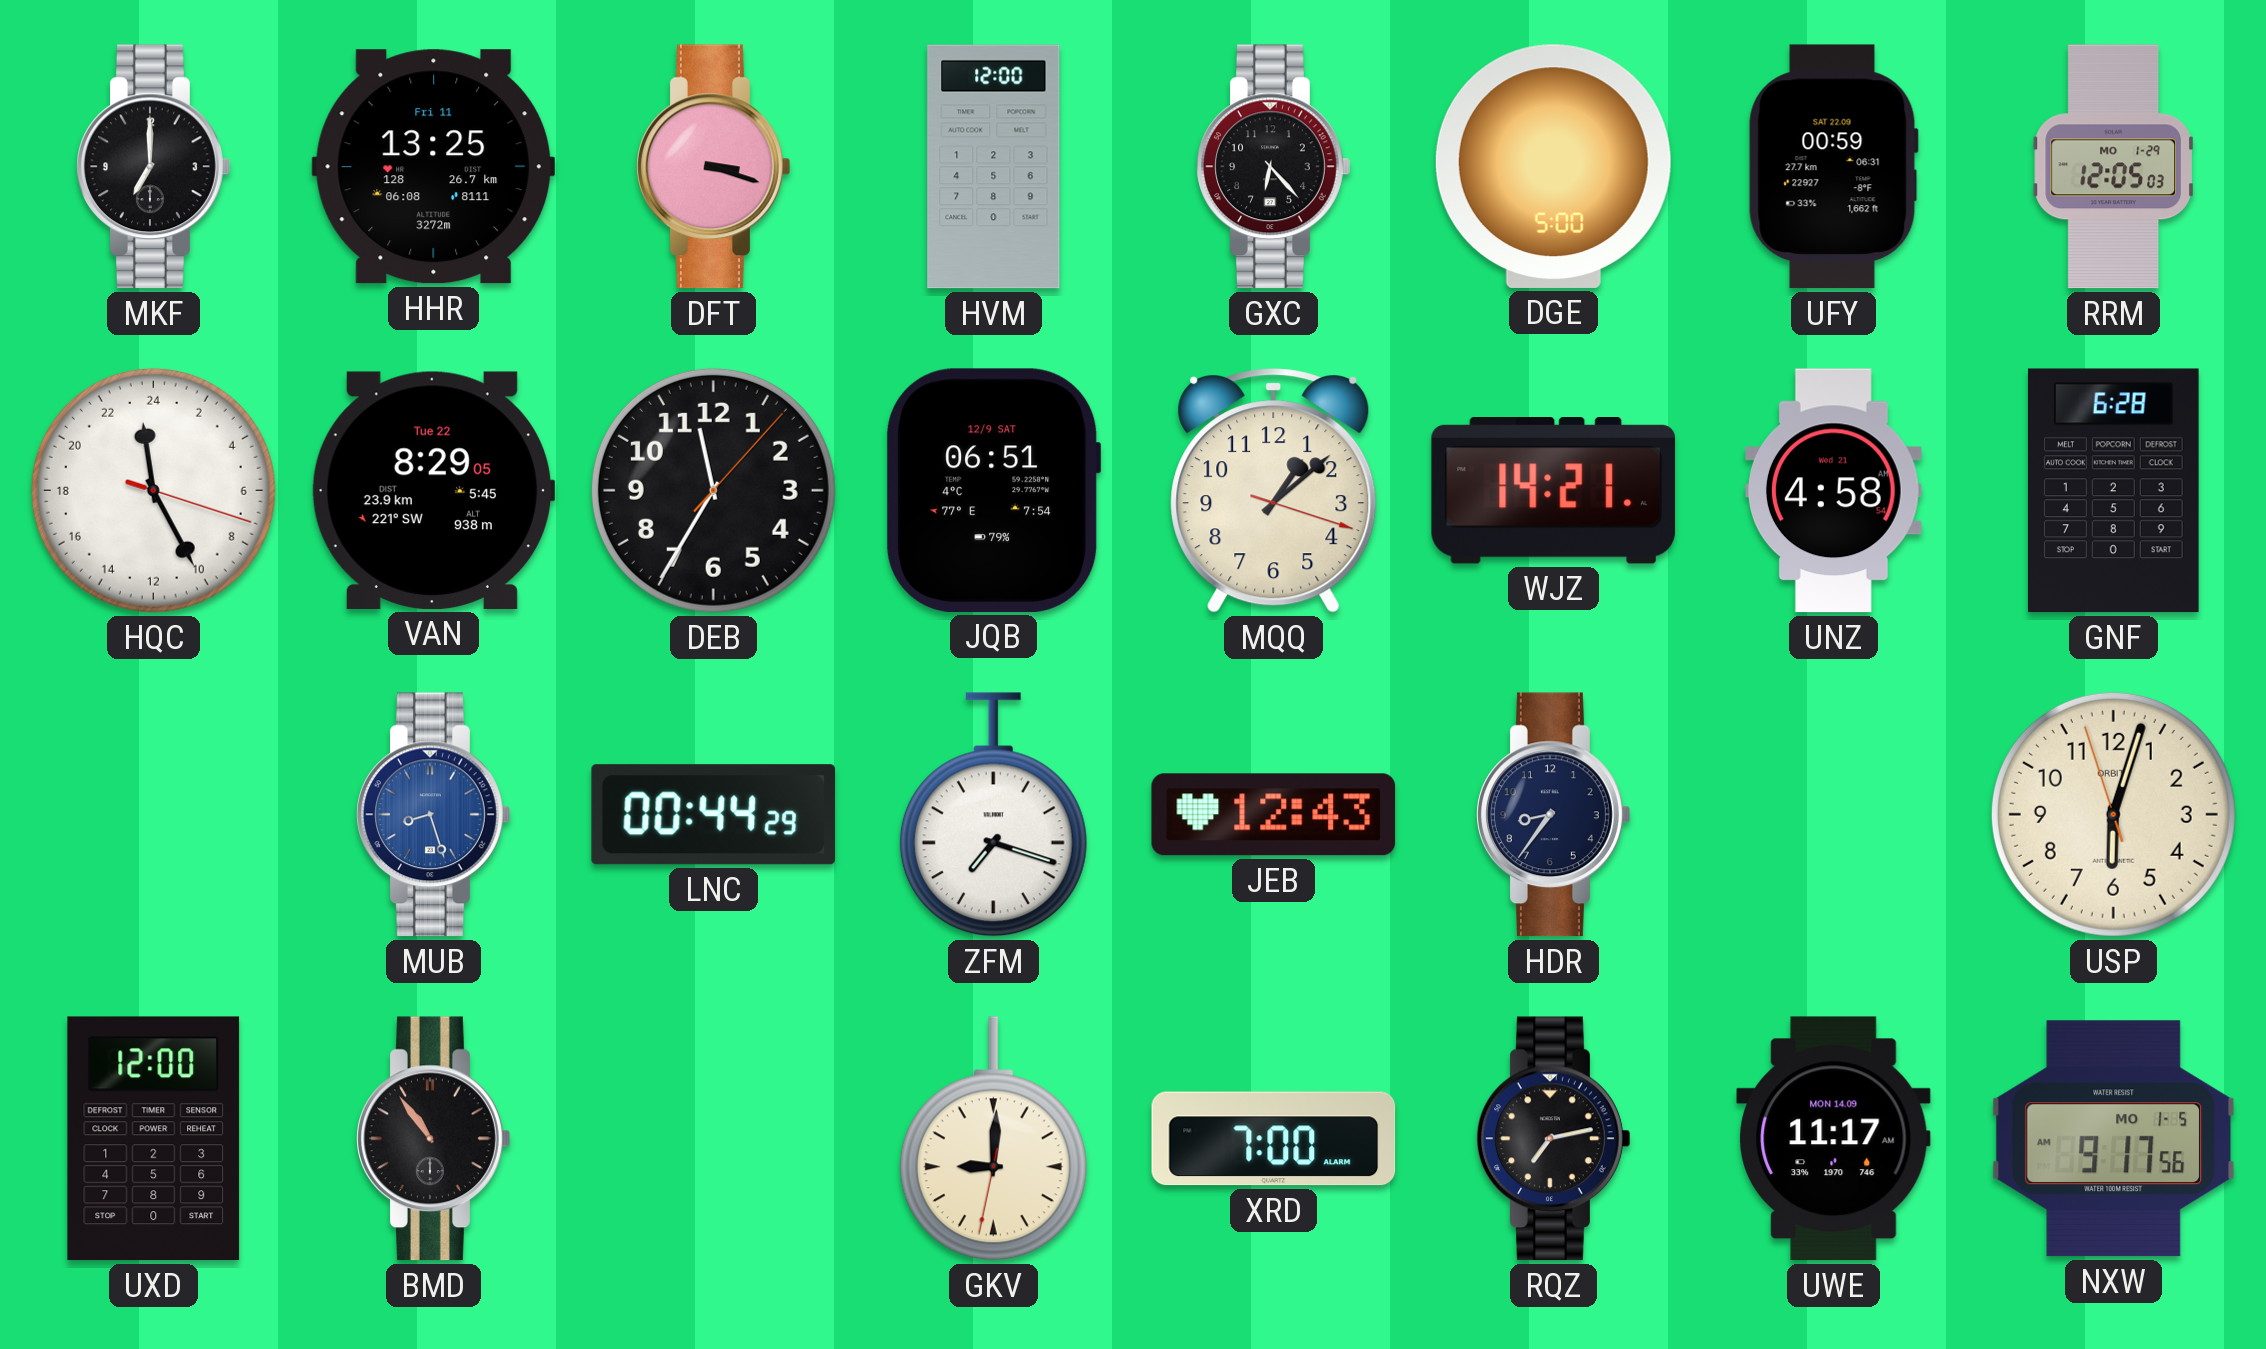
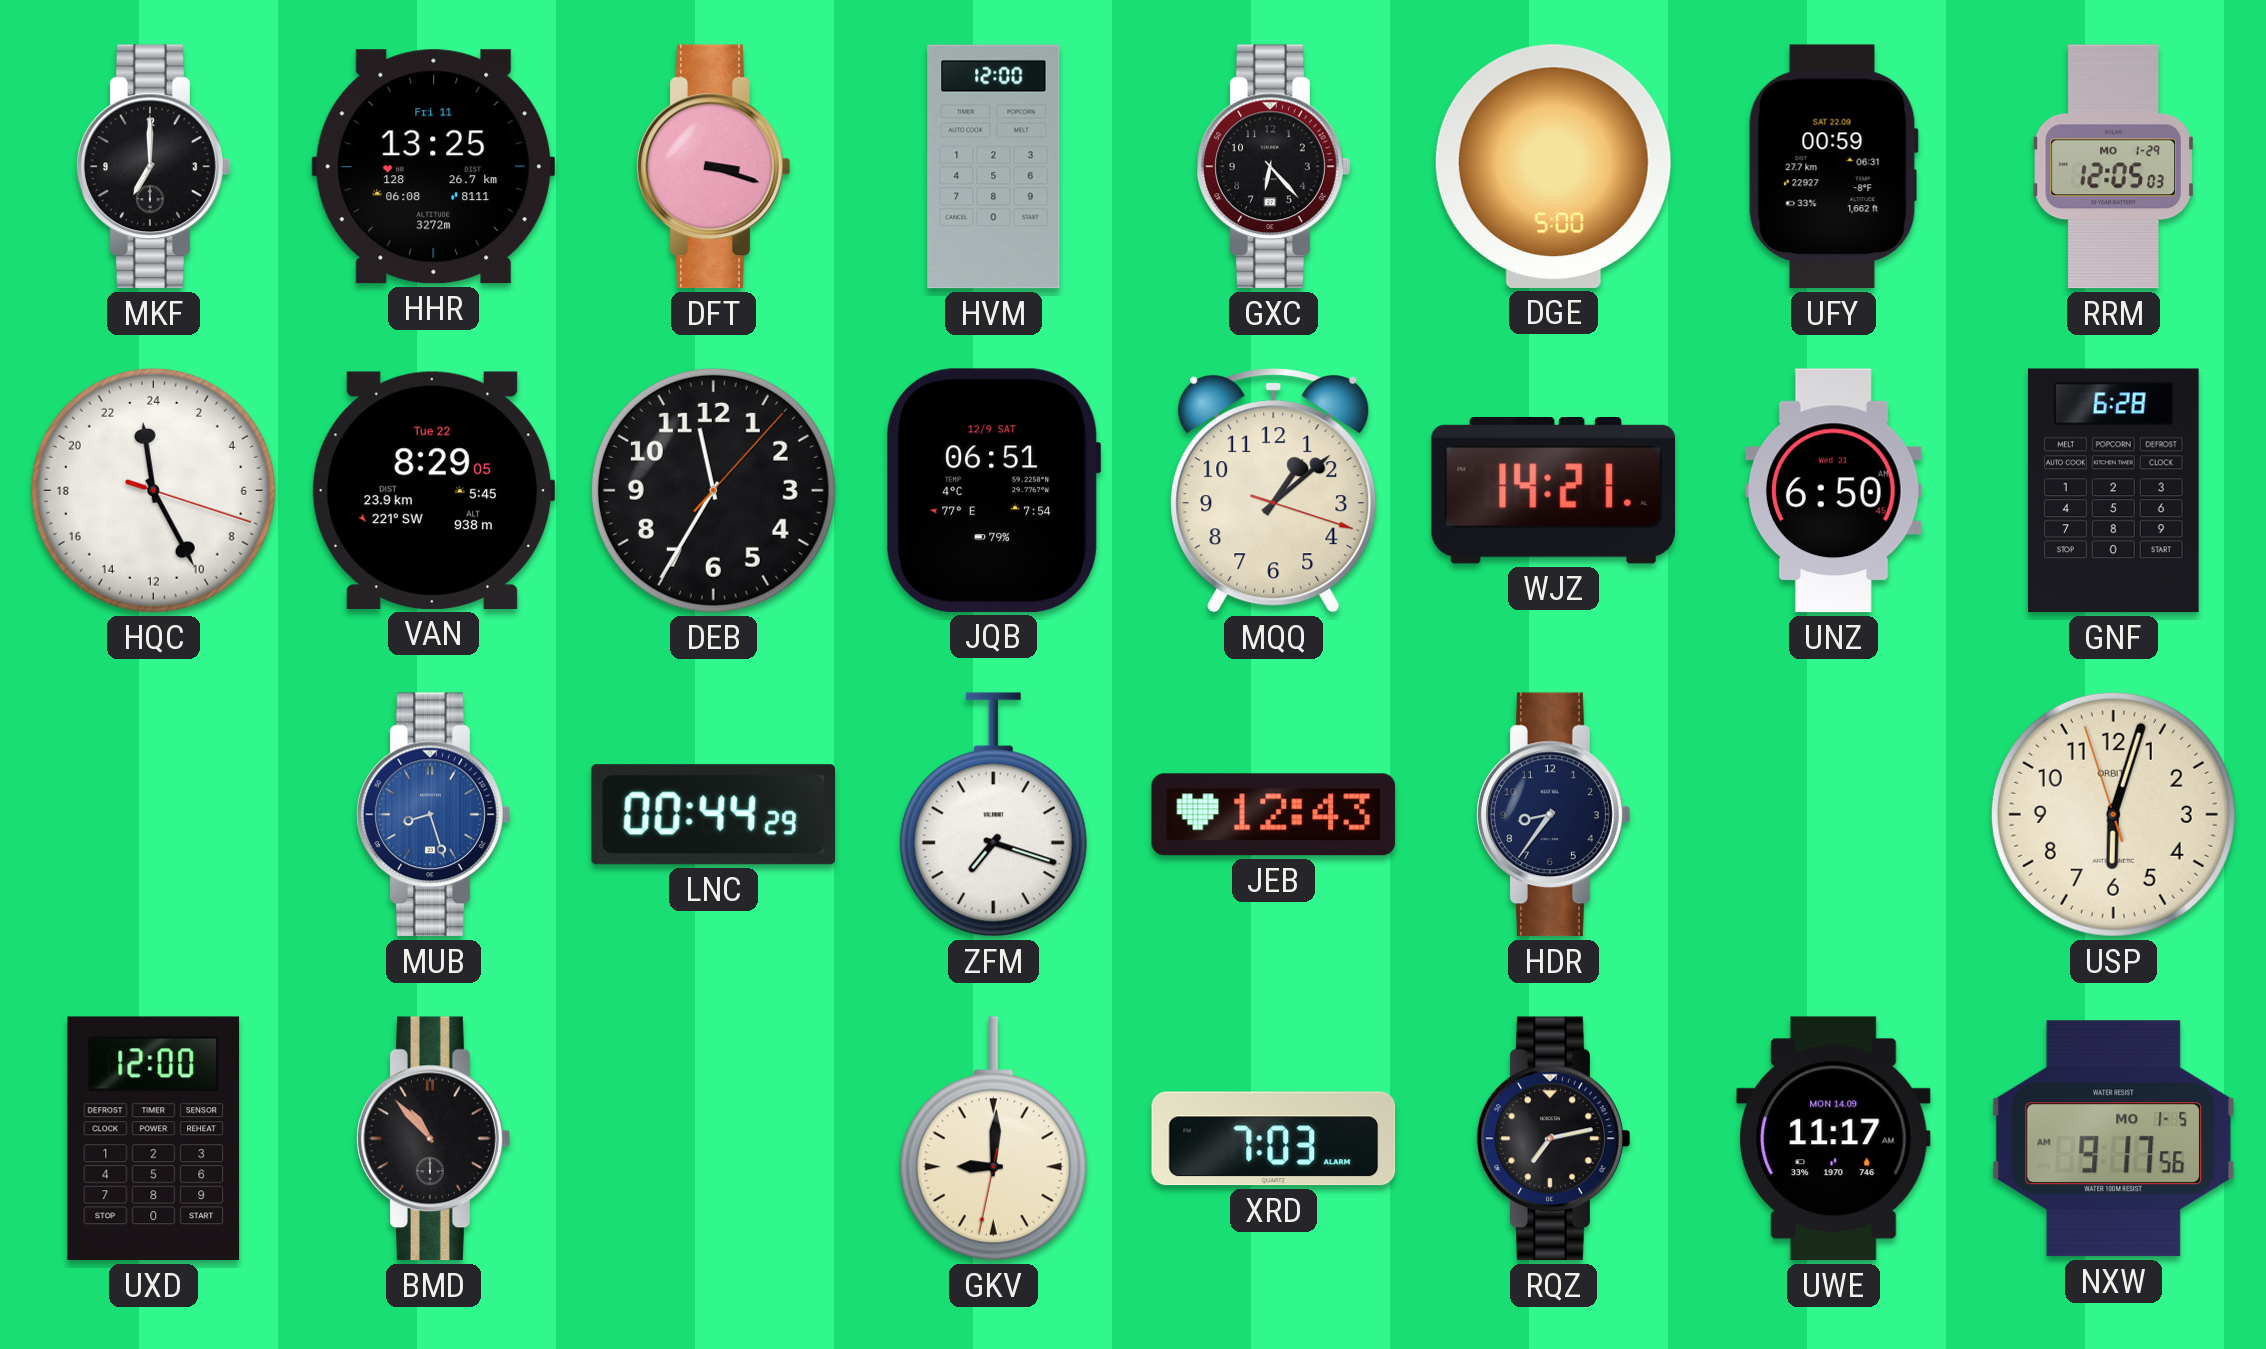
UNZ: 4:58 -> 6:50 (1833, 491)
BMD: 10:54 -> 10:53 (434, 1139)
XRD: 7:00 -> 7:03 (1274, 1139)
